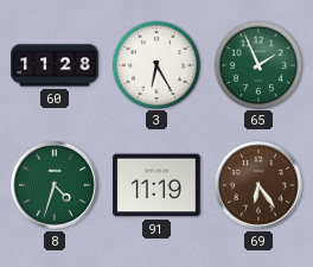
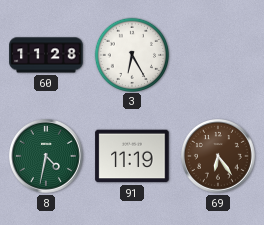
65: 1:56 -> none (257, 64)
8: 4:33 -> 4:32 (47, 157)
